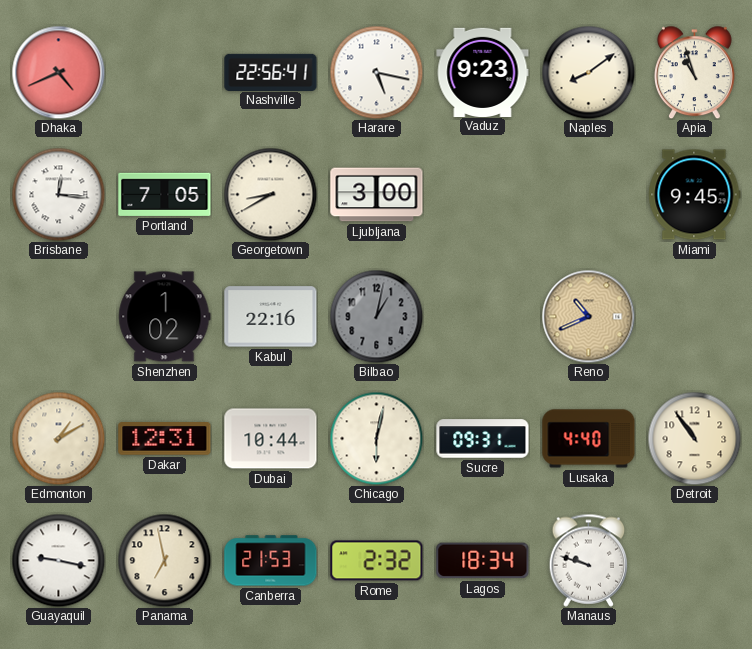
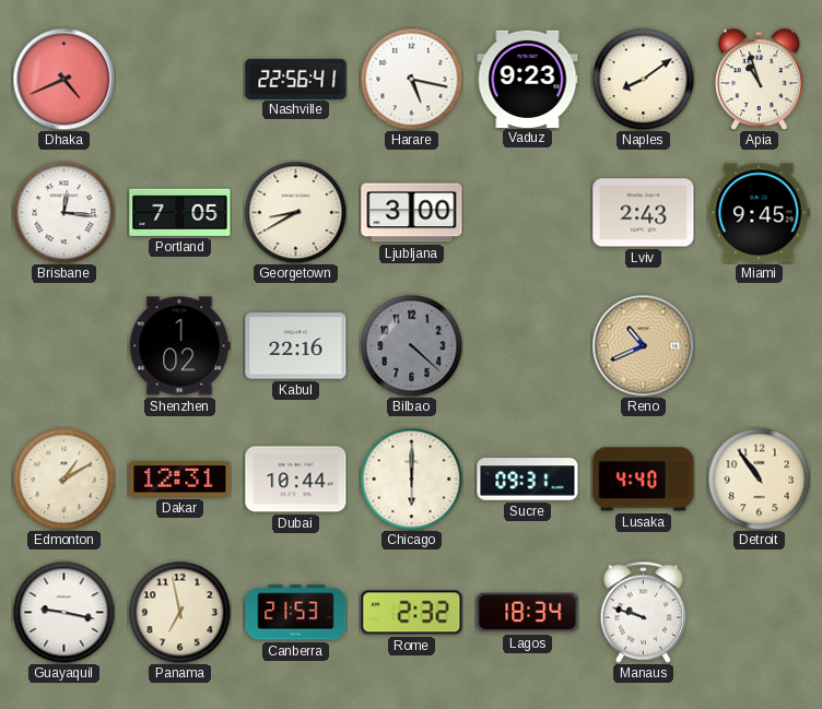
Lviv: none -> 2:43 (644, 213)
Bilbao: 1:02 -> 4:22 (411, 345)
Chicago: 6:02 -> 6:00 (411, 478)
